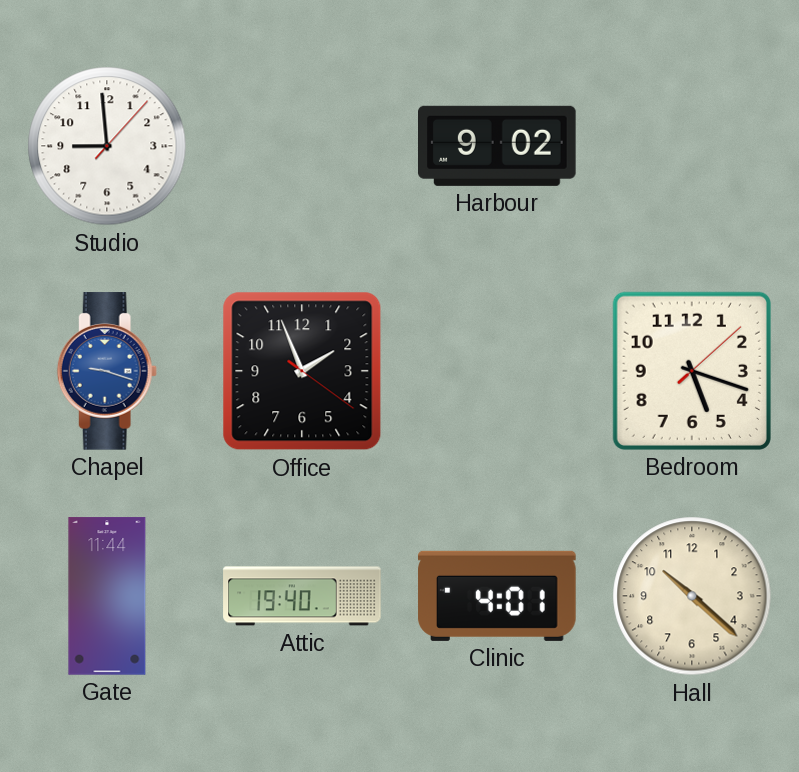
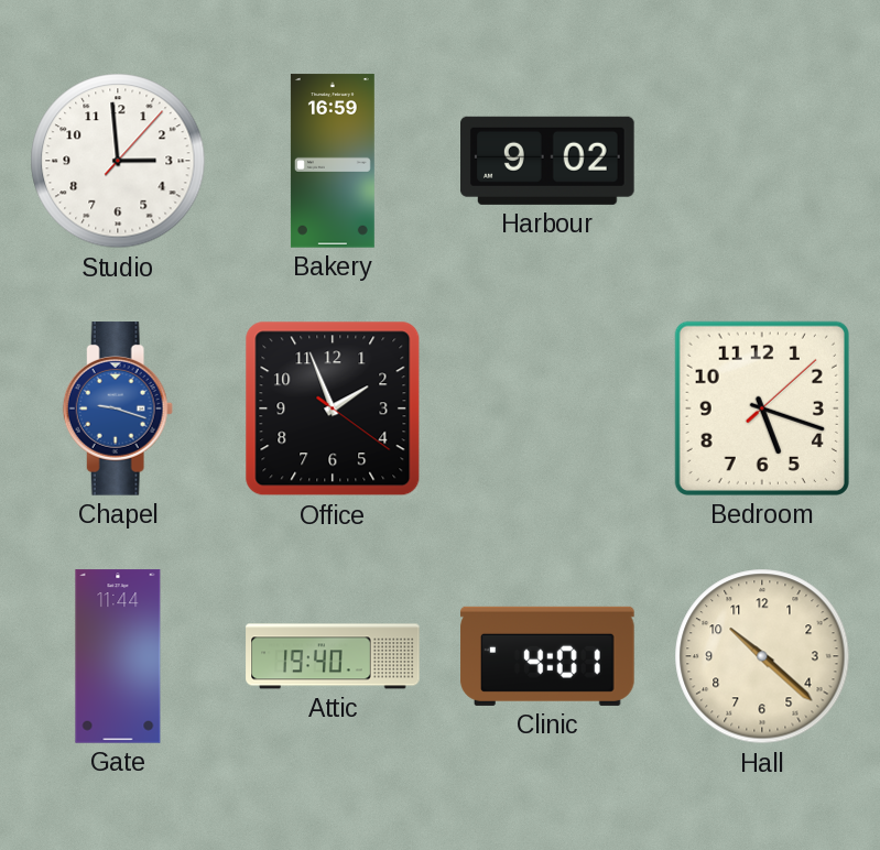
Studio: 8:59 -> 2:59 (118, 161)
Bakery: none -> 16:59 (333, 161)
